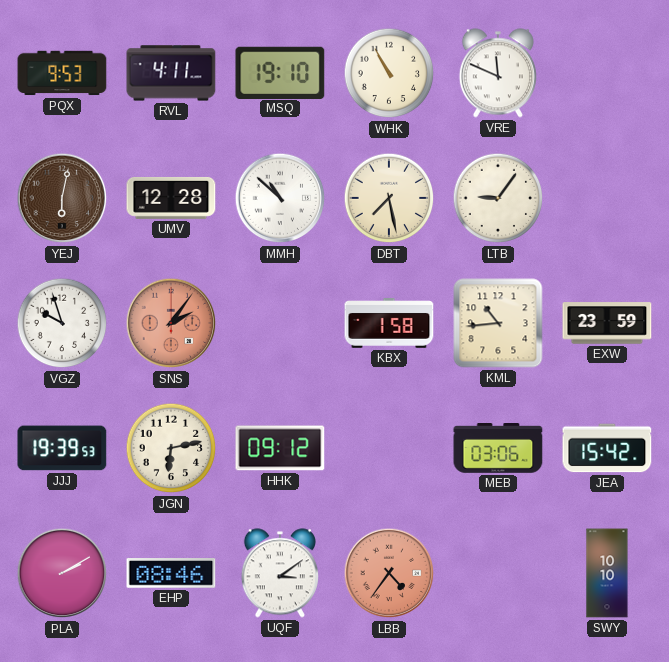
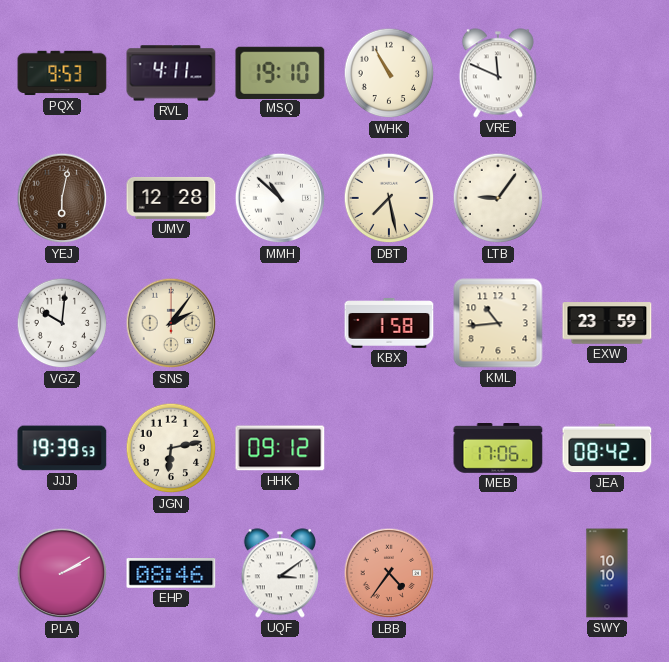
VGZ: 9:57 -> 10:01 (62, 323)
SNS dial: salmon -> cream (171, 323)
MEB: 03:06 -> 17:06 (498, 449)
JEA: 15:42 -> 08:42 (607, 448)
